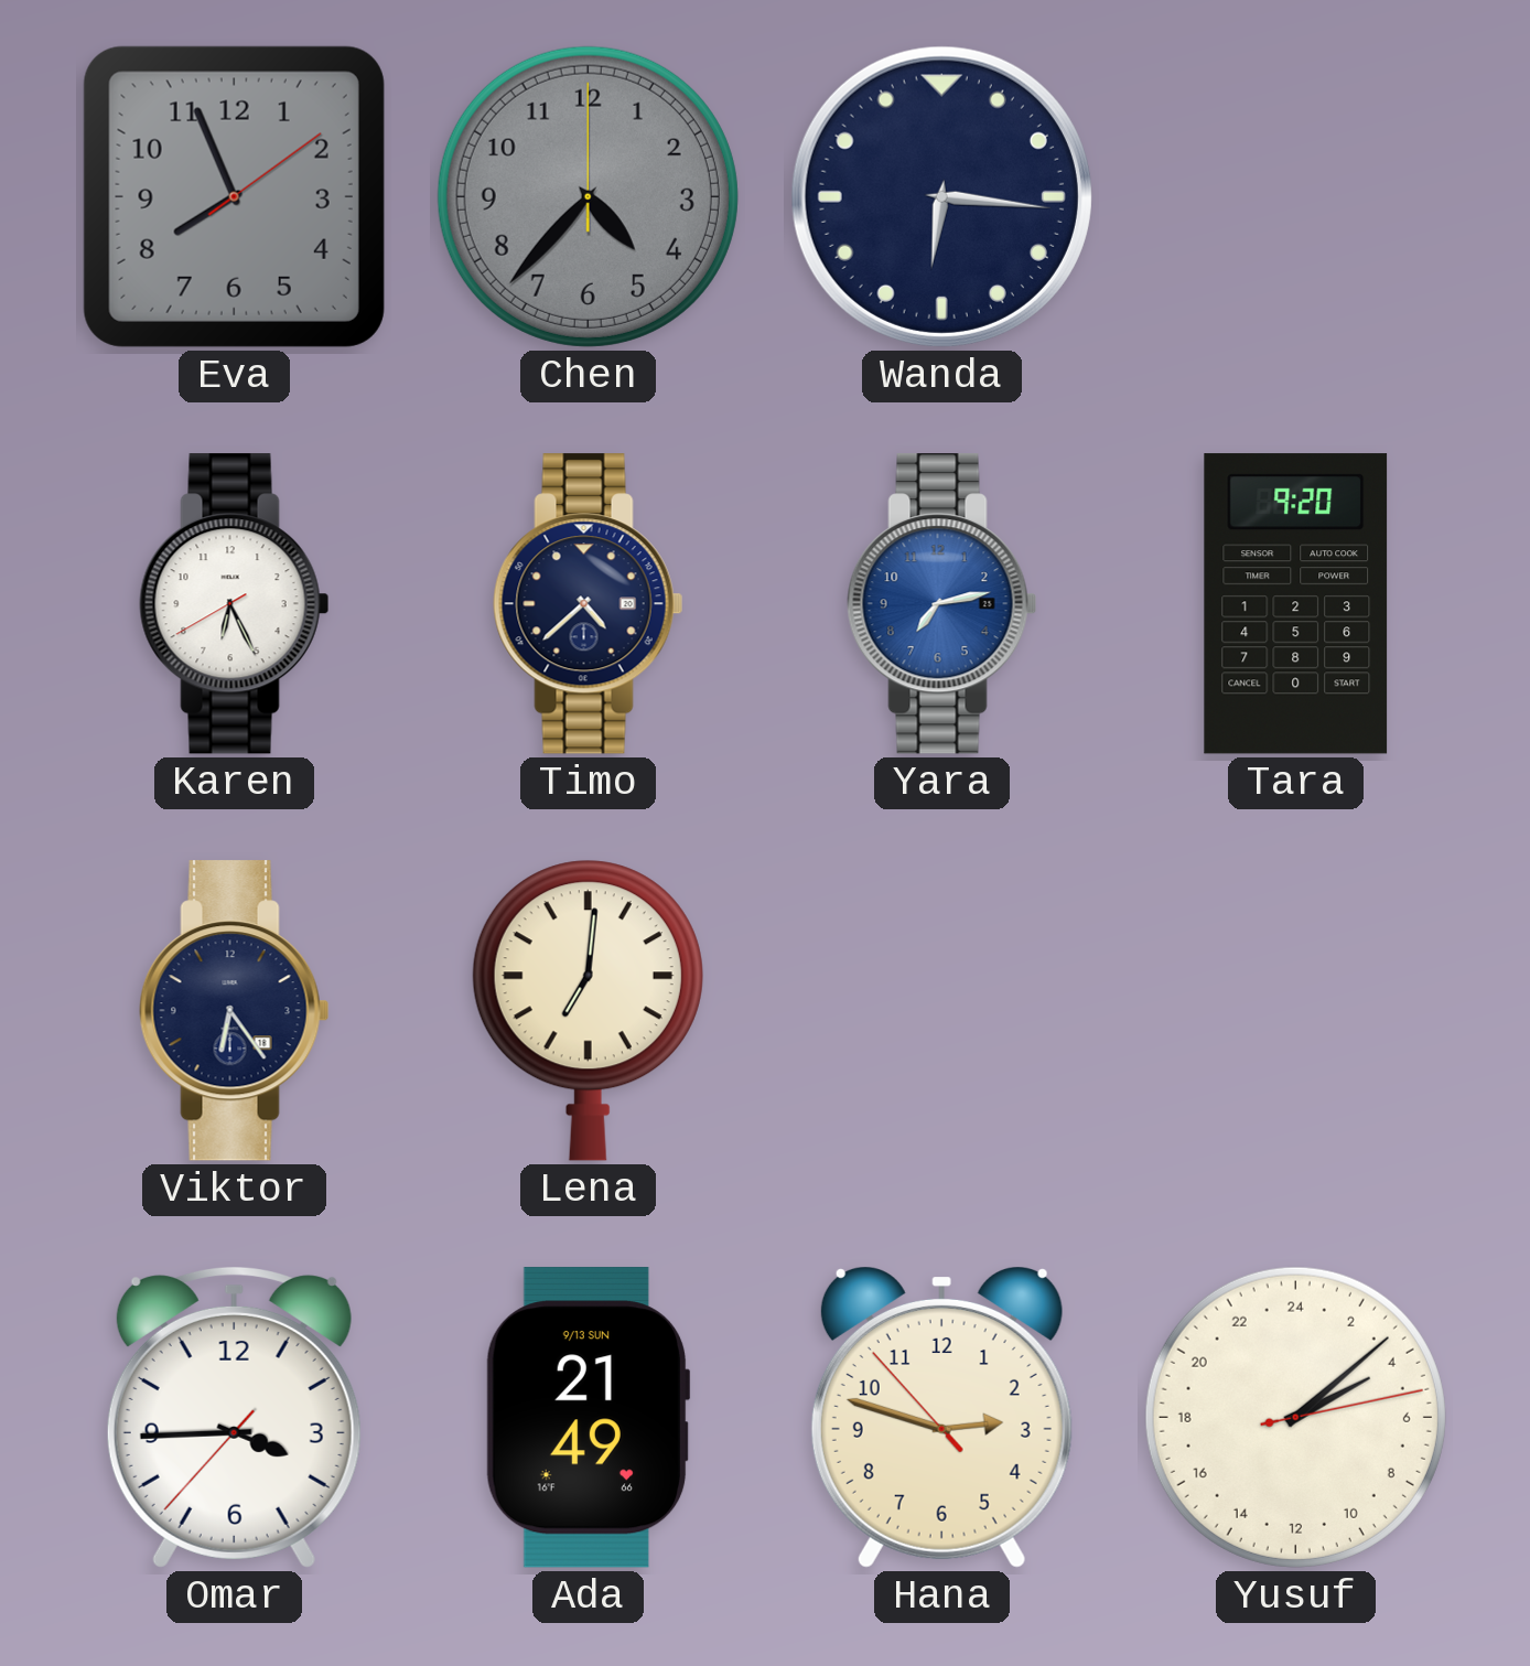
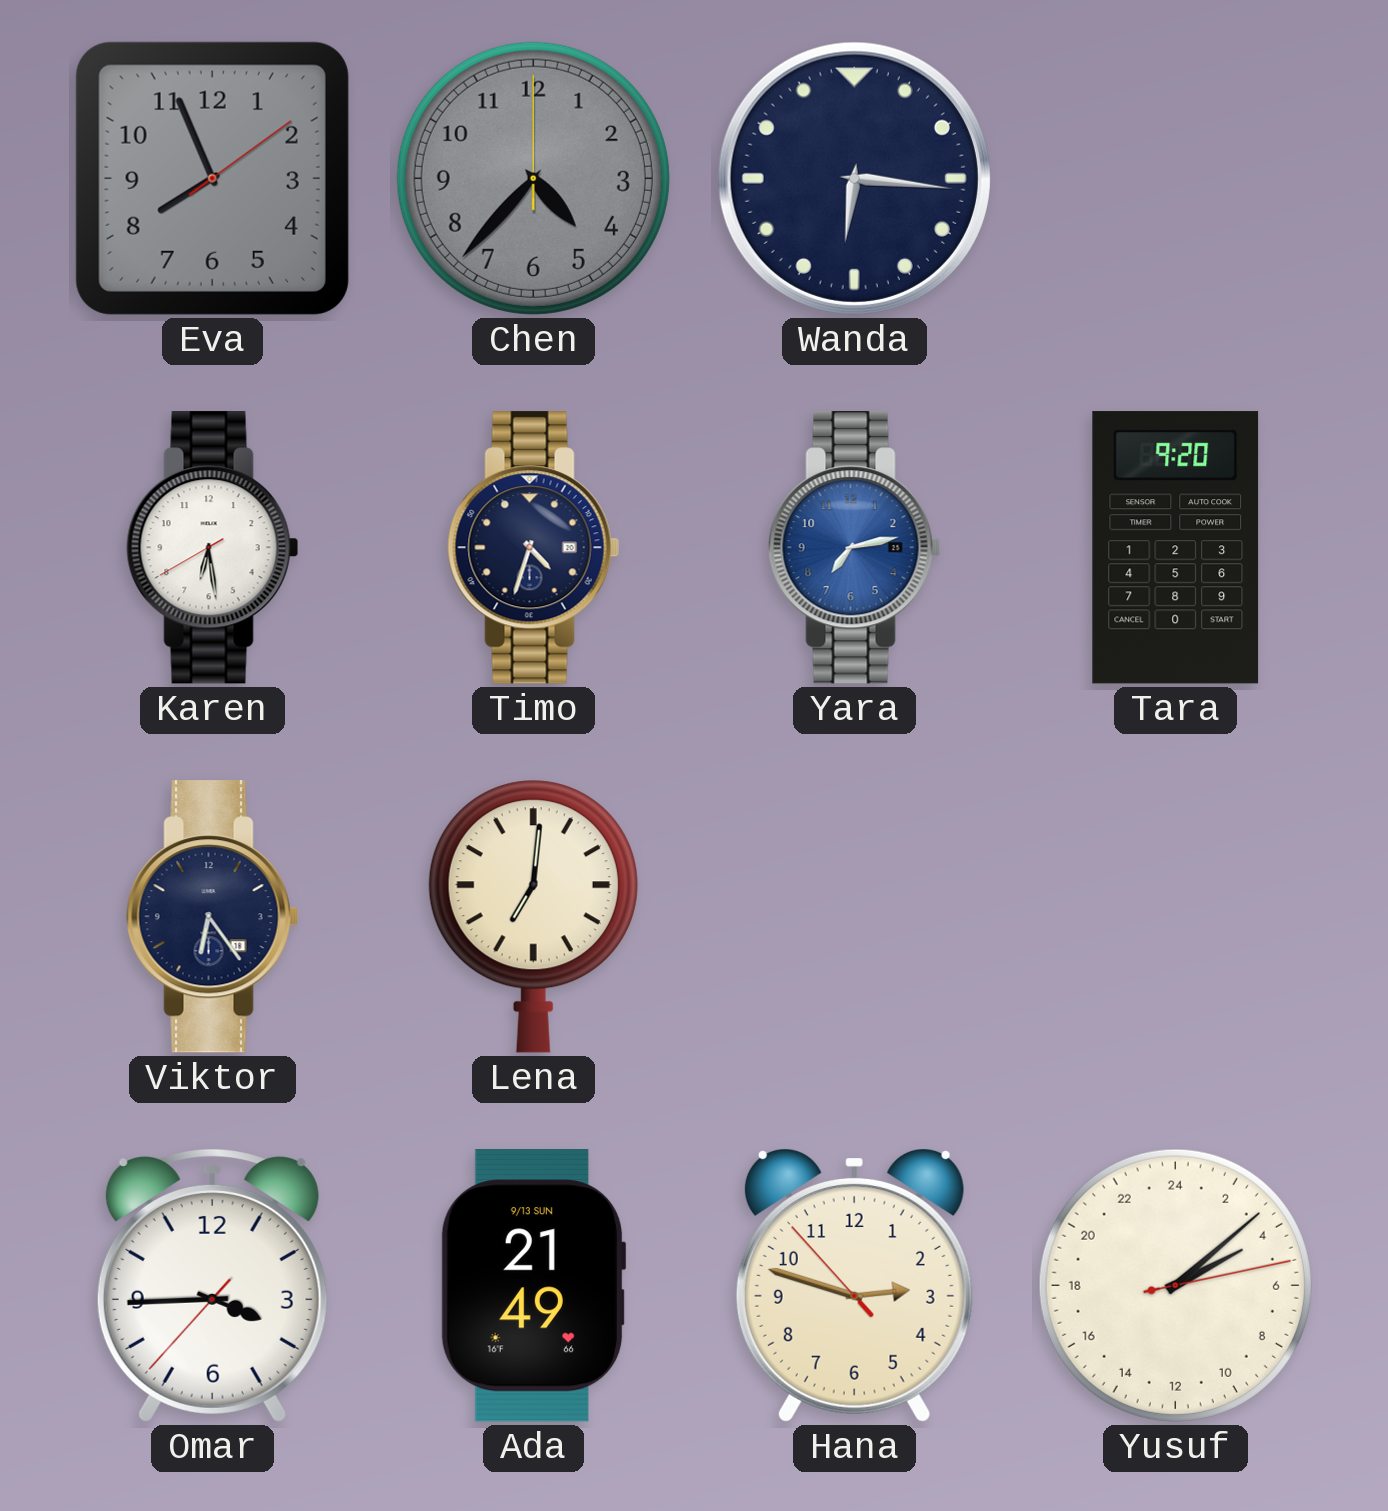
Karen: 6:25 -> 6:28 (213, 548)
Timo: 4:38 -> 4:33 (534, 548)
